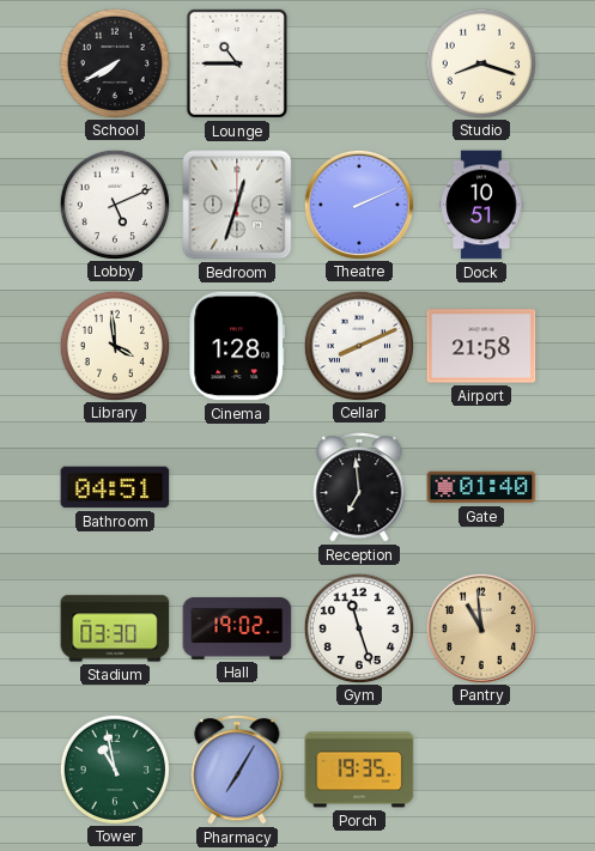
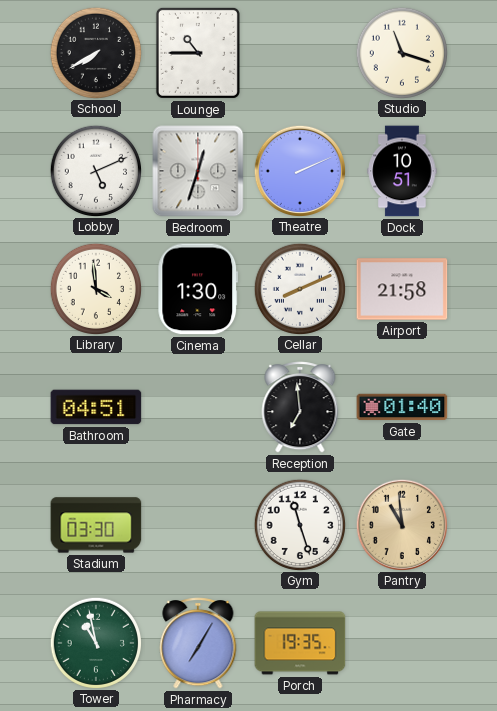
Studio: 8:18 -> 11:18 (401, 52)
Cinema: 1:28 -> 1:30 (198, 289)
Hall: 19:02 -> none (237, 628)
